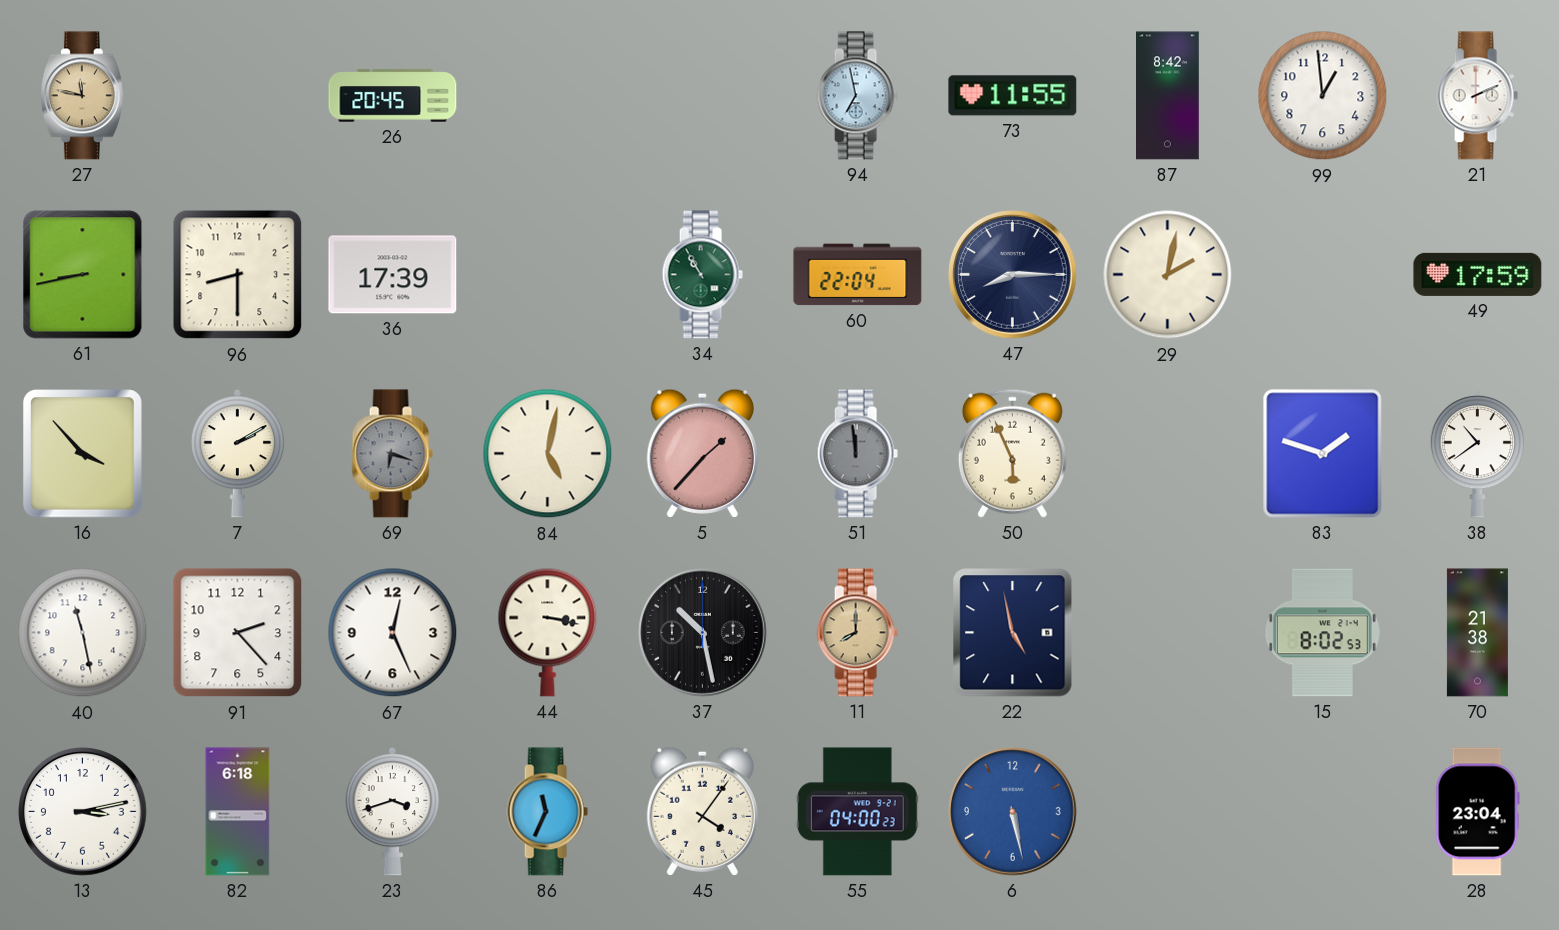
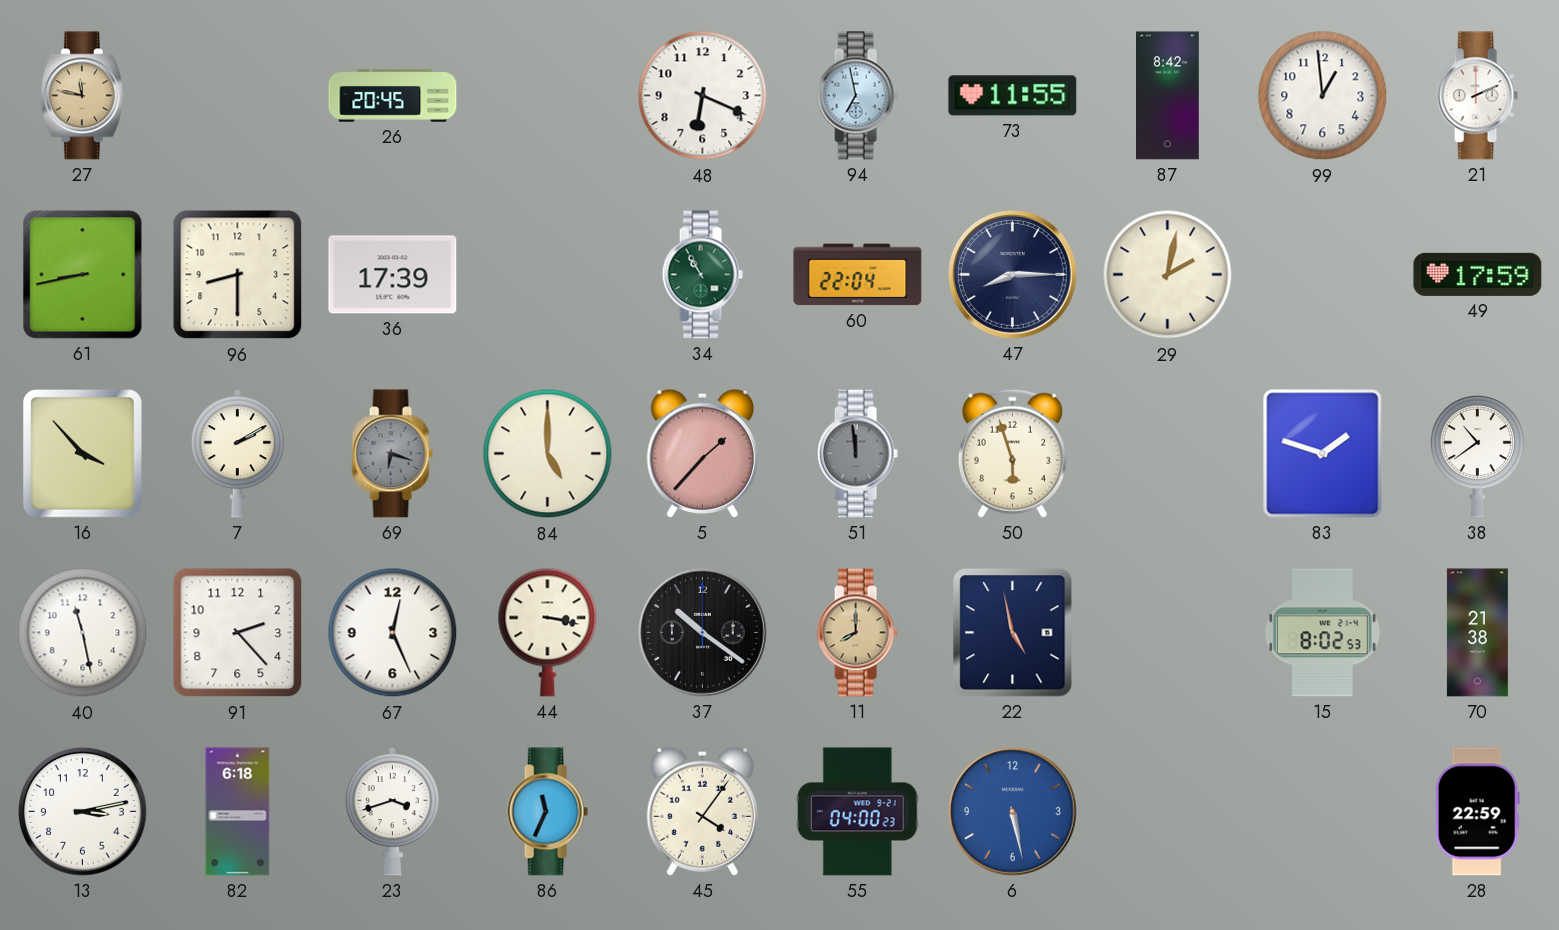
48: none -> 6:19 (703, 96)
84: 5:02 -> 5:00 (548, 454)
50: 5:56 -> 5:57 (1012, 453)
37: 10:28 -> 10:21 (703, 633)
28: 23:04 -> 22:59 (1477, 812)
